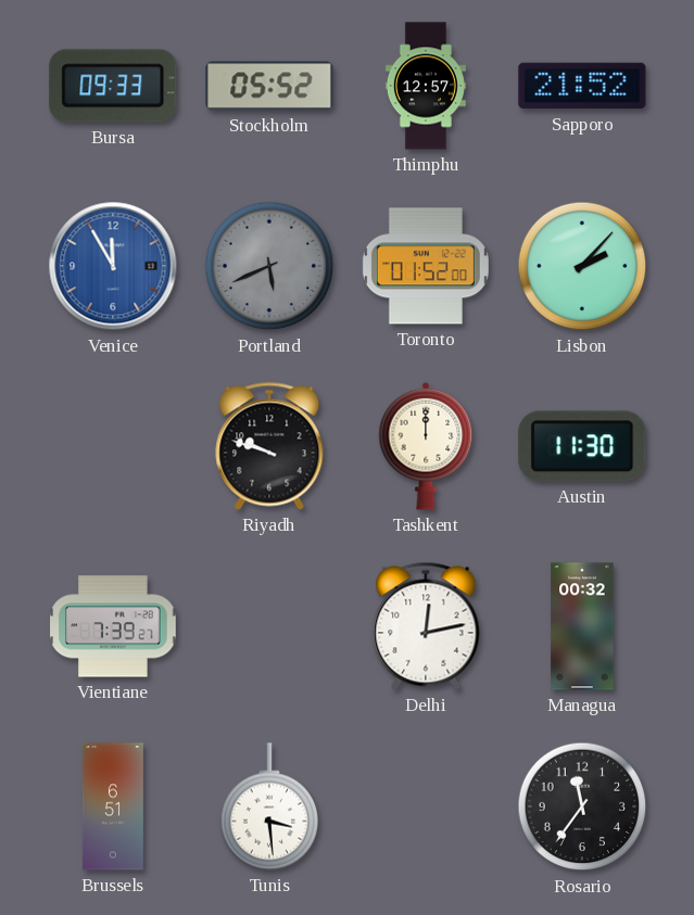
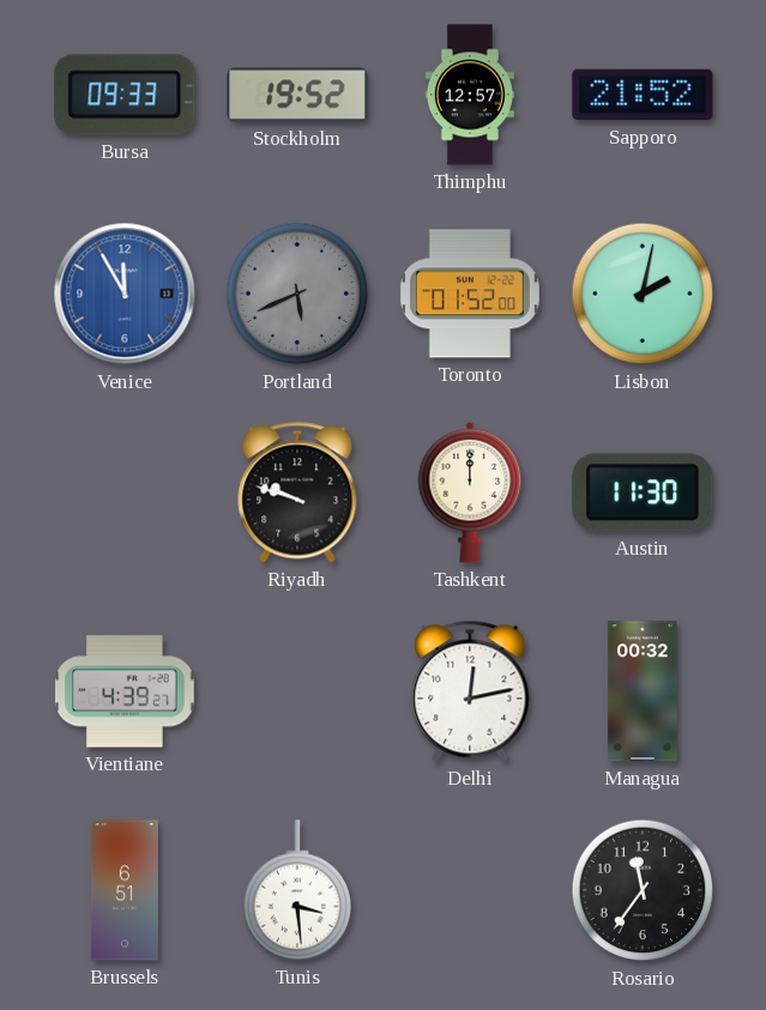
Stockholm: 05:52 -> 19:52 (297, 95)
Lisbon: 2:07 -> 2:02 (643, 294)
Vientiane: 7:39 -> 4:39 (125, 691)
